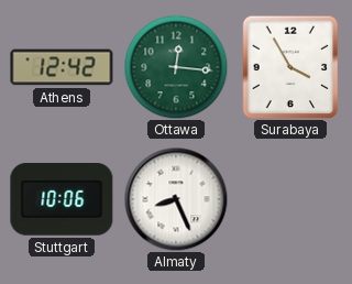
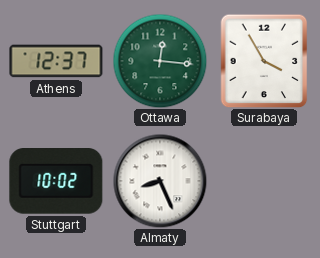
Athens: 12:42 -> 12:37 (56, 61)
Stuttgart: 10:06 -> 10:02 (56, 182)
